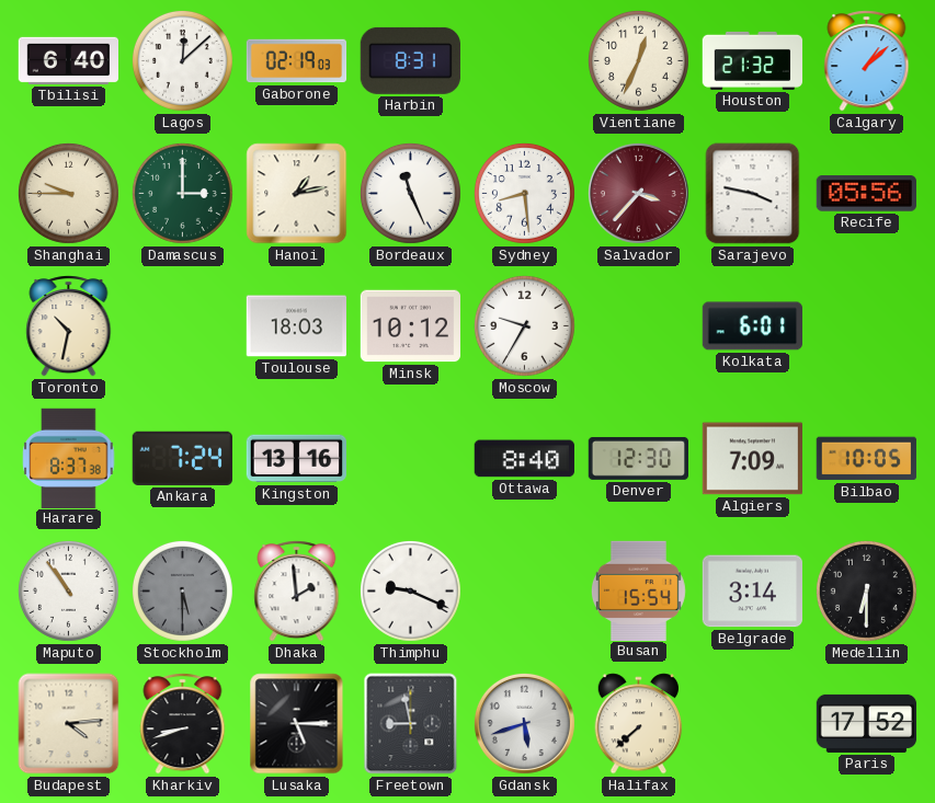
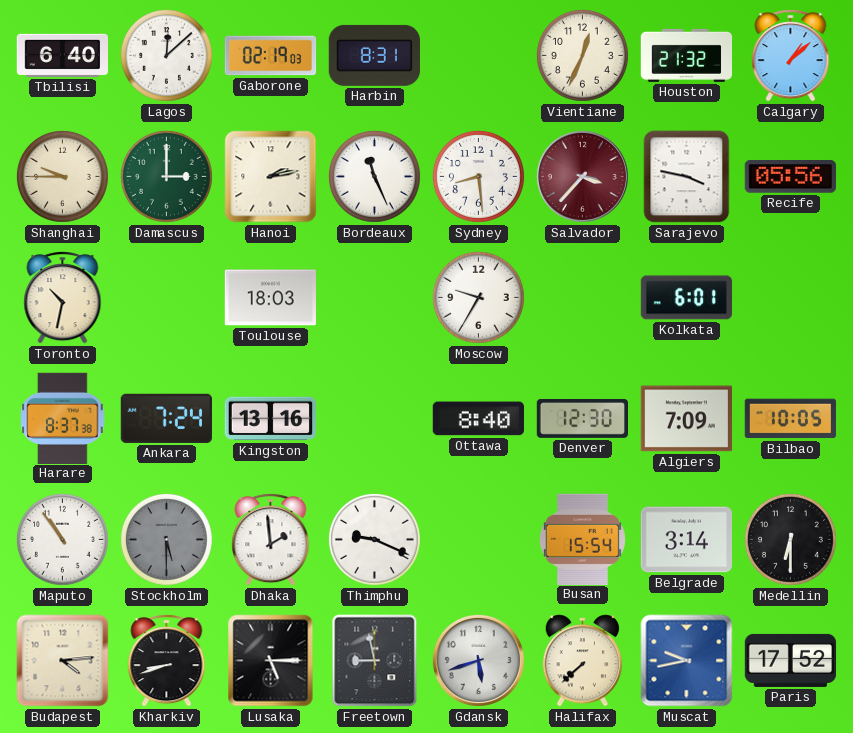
Hanoi: 1:13 -> 2:13 (271, 177)
Minsk: 10:12 -> none (410, 326)
Muscat: none -> 9:43 (687, 661)
